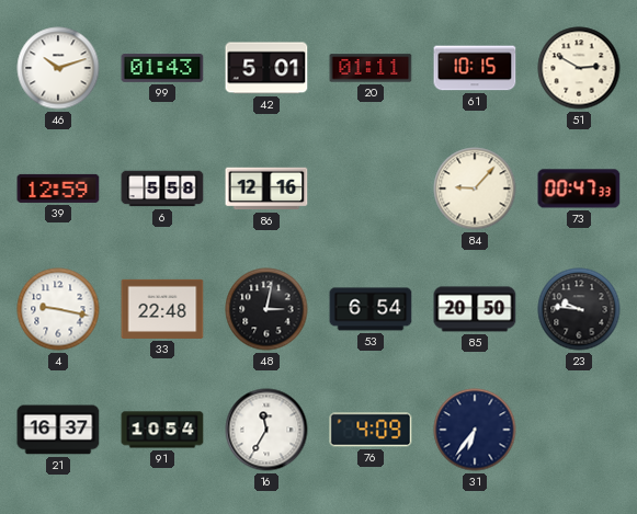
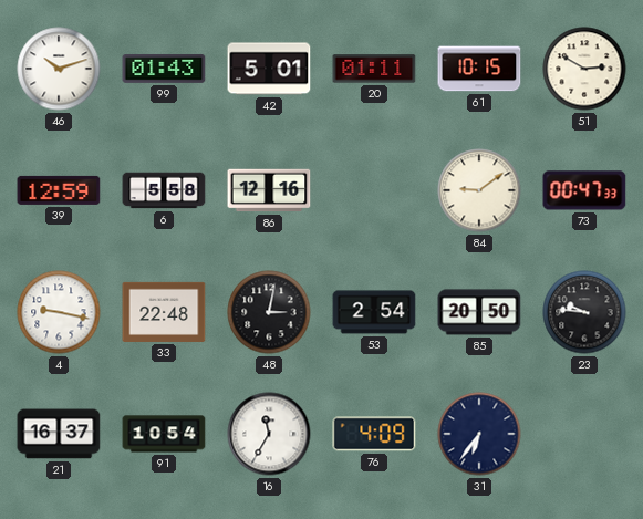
84: 9:07 -> 9:09 (479, 190)
53: 6:54 -> 2:54 (374, 312)
